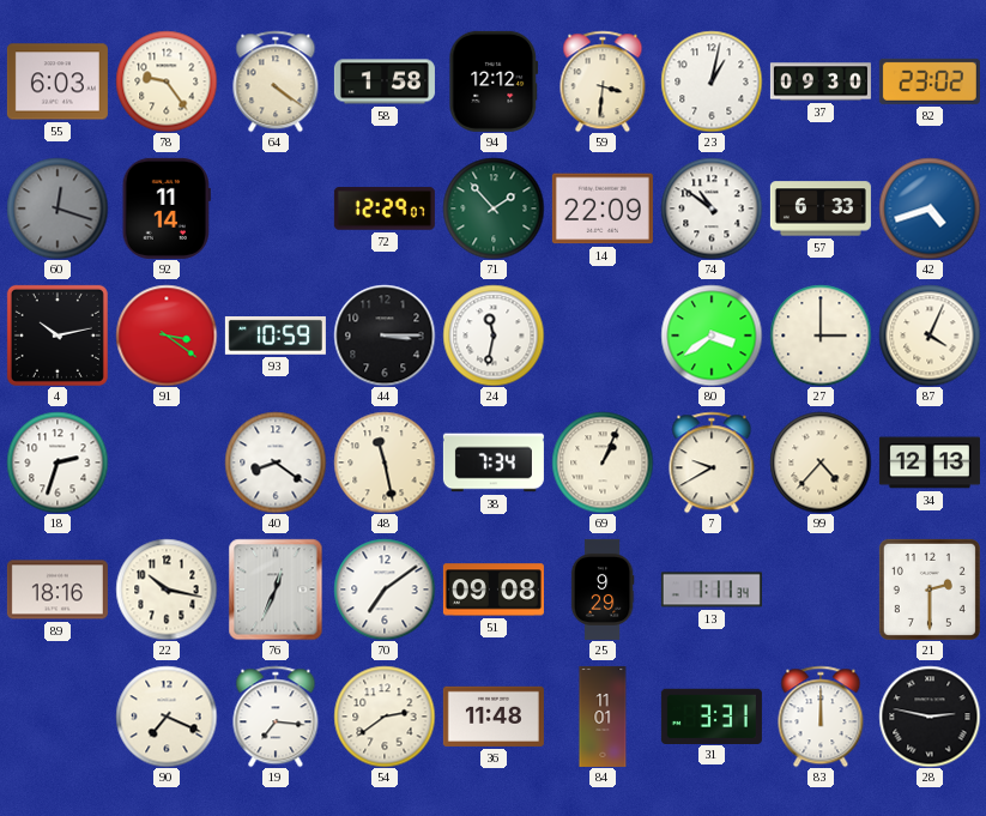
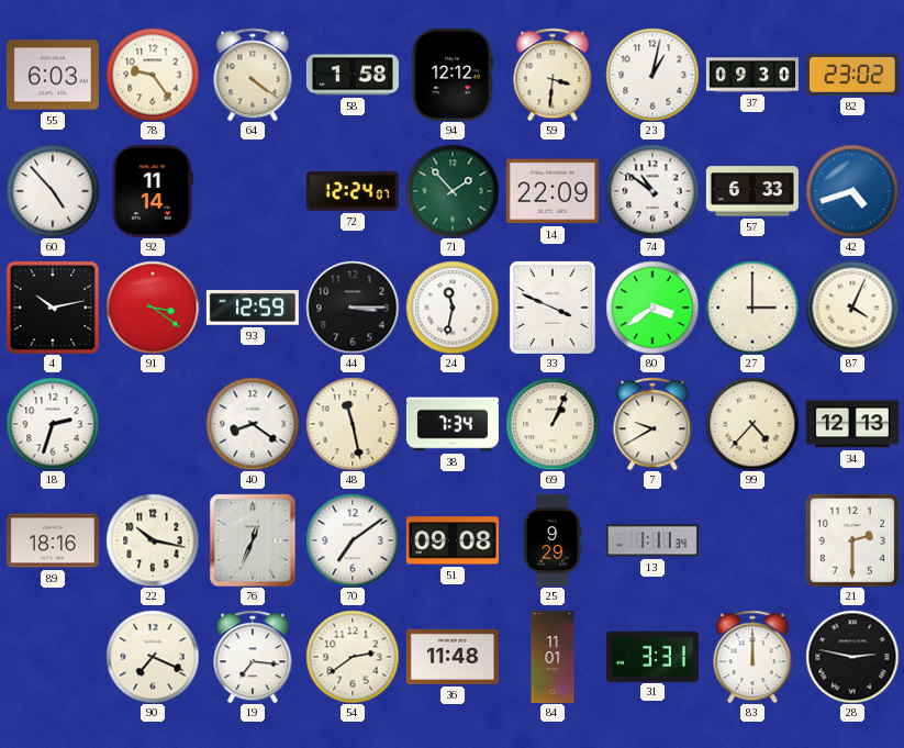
60: 12:18 -> 4:53 (53, 191)
60 dial: grey -> white (53, 191)
72: 12:29 -> 12:24 (353, 191)
93: 10:59 -> 12:59 (253, 309)
33: none -> 3:49 (553, 308)
